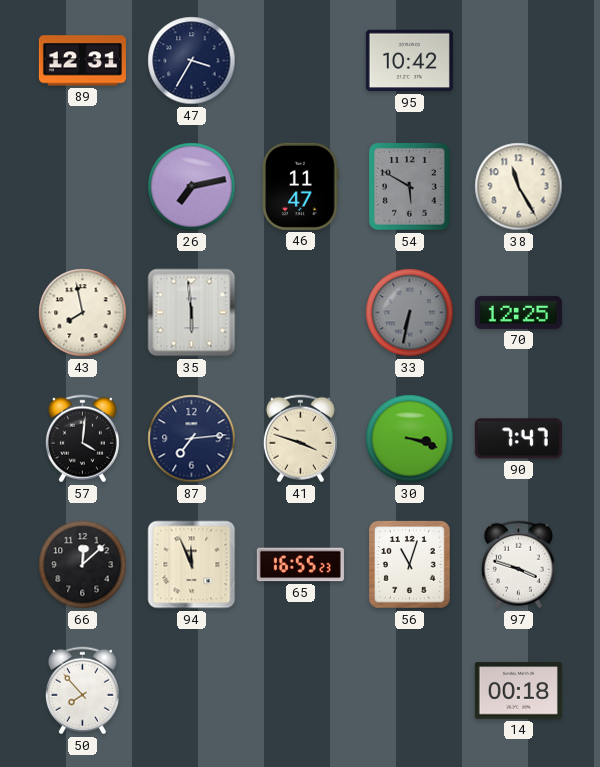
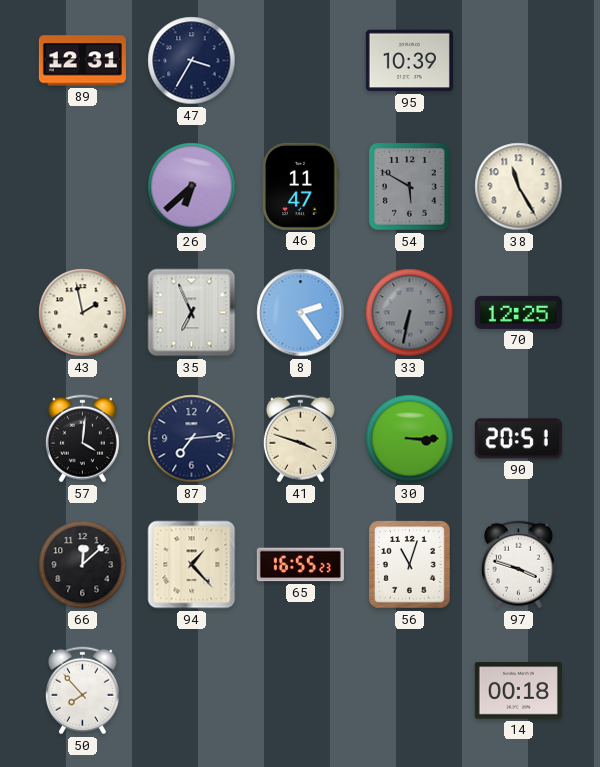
95: 10:42 -> 10:39 (409, 61)
26: 7:13 -> 6:38 (192, 187)
43: 7:58 -> 1:58 (83, 313)
35: 5:59 -> 6:56 (192, 313)
8: none -> 2:24 (301, 313)
30: 3:18 -> 3:15 (410, 439)
90: 7:47 -> 20:51 (518, 439)
94: 11:56 -> 1:23 (192, 565)
